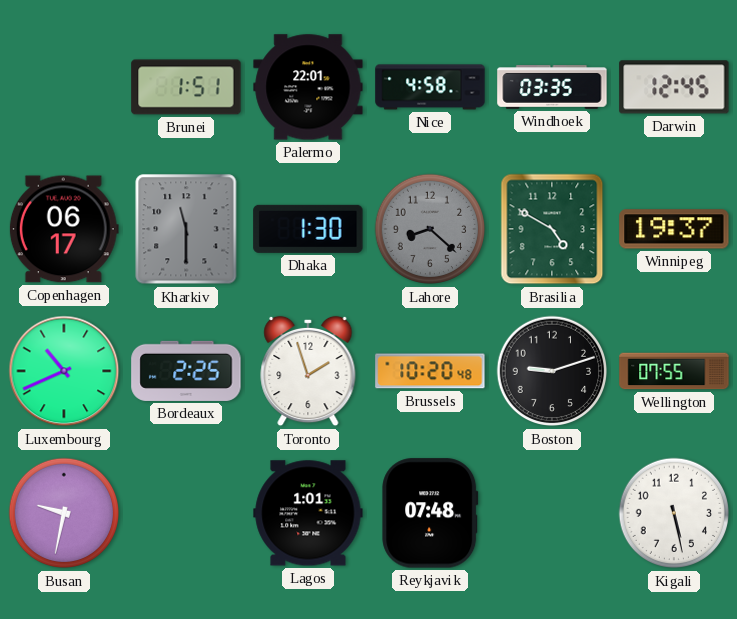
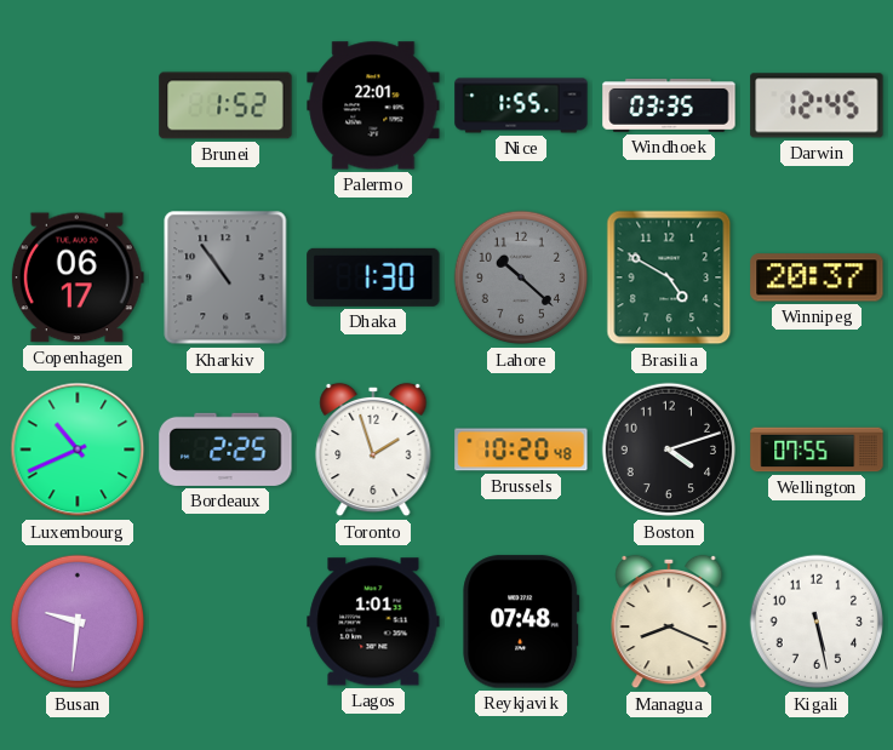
Brunei: 1:51 -> 1:52 (225, 105)
Nice: 4:58 -> 1:55 (521, 105)
Kharkiv: 11:30 -> 10:54 (225, 277)
Lahore: 8:22 -> 10:22 (521, 277)
Winnipeg: 19:37 -> 20:37 (817, 277)
Boston: 9:12 -> 4:12 (669, 450)
Busan: 9:32 -> 9:31 (78, 622)
Managua: none -> 8:19 (669, 622)
